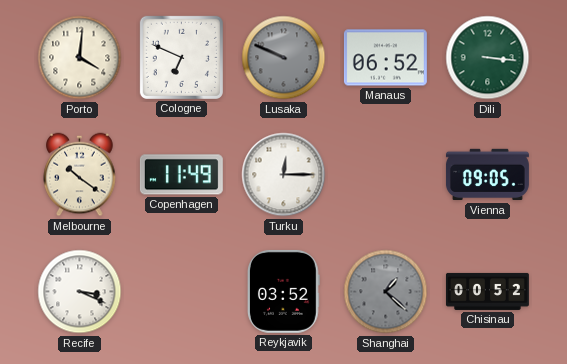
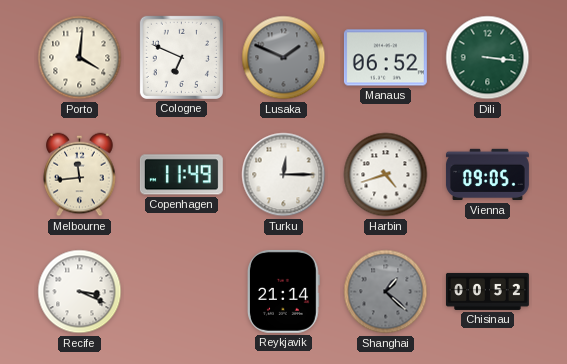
Lusaka: 9:49 -> 1:49 (284, 58)
Melbourne: 10:21 -> 11:44 (80, 175)
Harbin: none -> 4:42 (386, 175)
Reykjavik: 03:52 -> 21:14 (283, 291)
